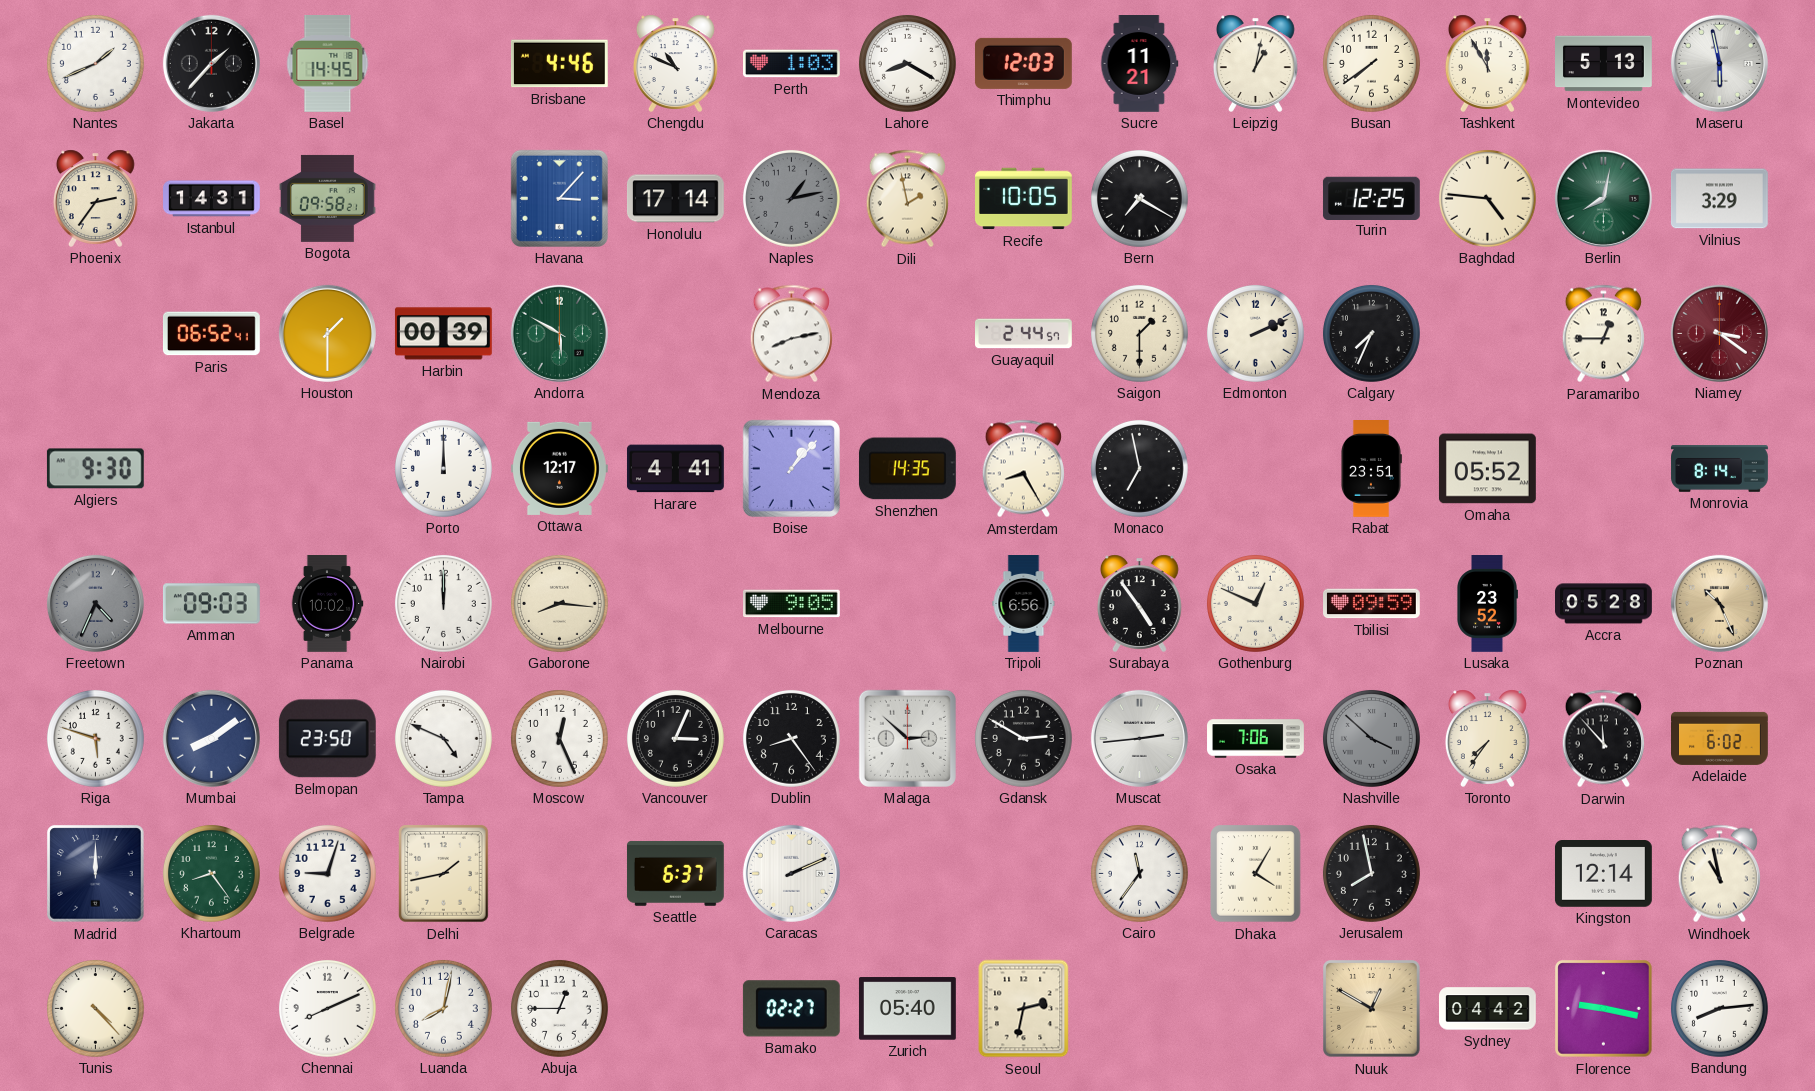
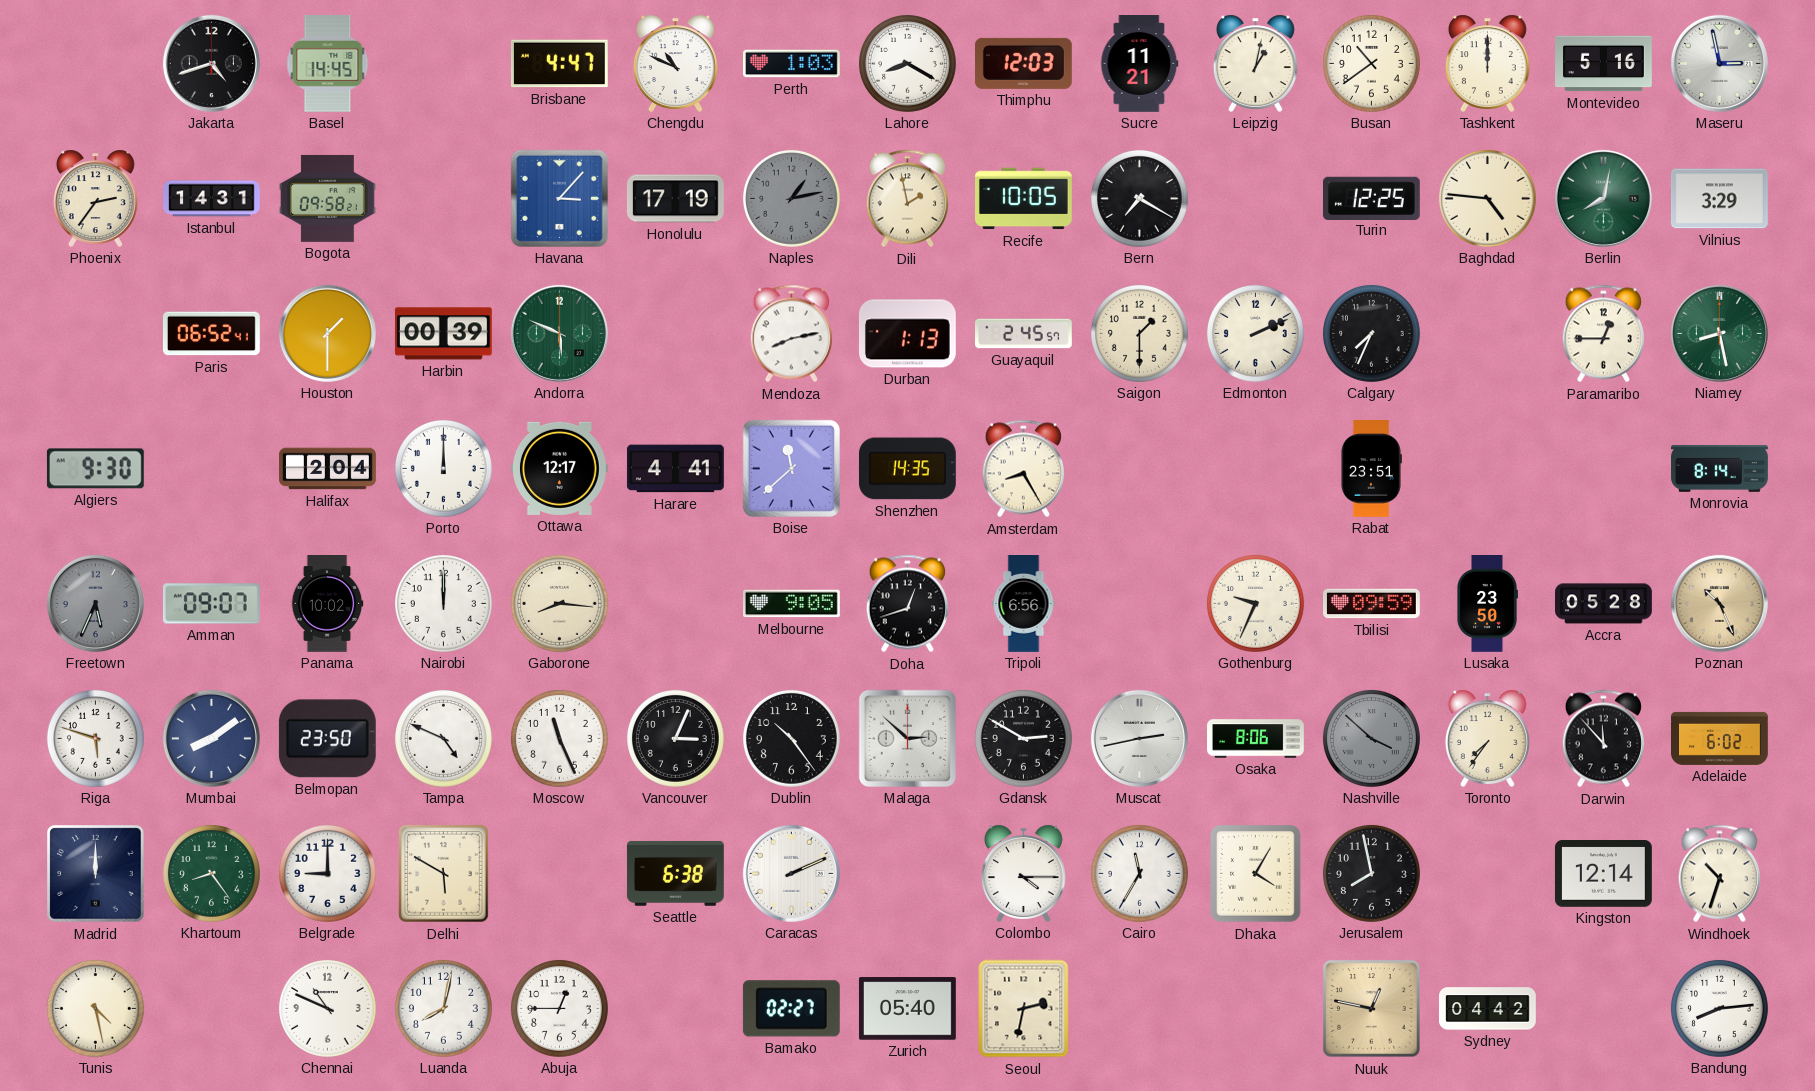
Nantes: 1:41 -> none (95, 63)
Jakarta: 1:37 -> 4:42 (211, 63)
Brisbane: 4:46 -> 4:47 (559, 64)
Busan: 7:39 -> 10:39 (1371, 63)
Tashkent: 11:55 -> 12:00 (1487, 63)
Montevideo: 5:13 -> 5:16 (1604, 64)
Maseru: 5:58 -> 2:58 (1719, 63)
Honolulu: 17:14 -> 17:19 (675, 199)
Andorra: 5:50 -> 5:49 (559, 333)
Durban: none -> 1:13 (907, 334)
Guayaquil: 2:44 -> 2:45 (1024, 334)
Niamey: 3:21 -> 8:28 (1719, 333)
Niamey dial: burgundy -> green (1719, 333)
Halifax: none -> 2:04 (328, 469)
Boise: 1:07 -> 11:38 (791, 468)
Monaco: 6:58 -> none (1139, 468)
Omaha: 05:52 -> none (1487, 469)
Freetown: 4:34 -> 5:34 (95, 603)
Amman: 09:03 -> 09:07 (211, 604)
Doha: none -> 12:42 (907, 604)
Surabaya: 4:54 -> none (1139, 603)
Gothenburg: 12:49 -> 9:34 (1255, 603)
Lusaka: 23:52 -> 23:50 (1487, 604)
Moscow: 12:26 -> 11:26 (559, 738)
Dublin: 8:24 -> 10:24 (791, 738)
Muscat: 2:44 -> 2:43 (1139, 738)
Osaka: 7:06 -> 8:06 (1256, 739)
Belgrade: 9:03 -> 9:00 (327, 873)
Delhi: 1:43 -> 5:50 (444, 874)
Seattle: 6:37 -> 6:38 (675, 873)
Colombo: none -> 4:15 (1023, 873)
Cairo: 11:36 -> 11:35 (1139, 873)
Windhoek: 10:58 -> 10:33 (1719, 874)
Tunis: 4:23 -> 4:28 (95, 1008)
Chennai: 8:11 -> 10:49 (327, 1008)
Nuuk: 12:50 -> 12:47 (1372, 1009)
Florence: 9:17 -> none (1604, 1009)
